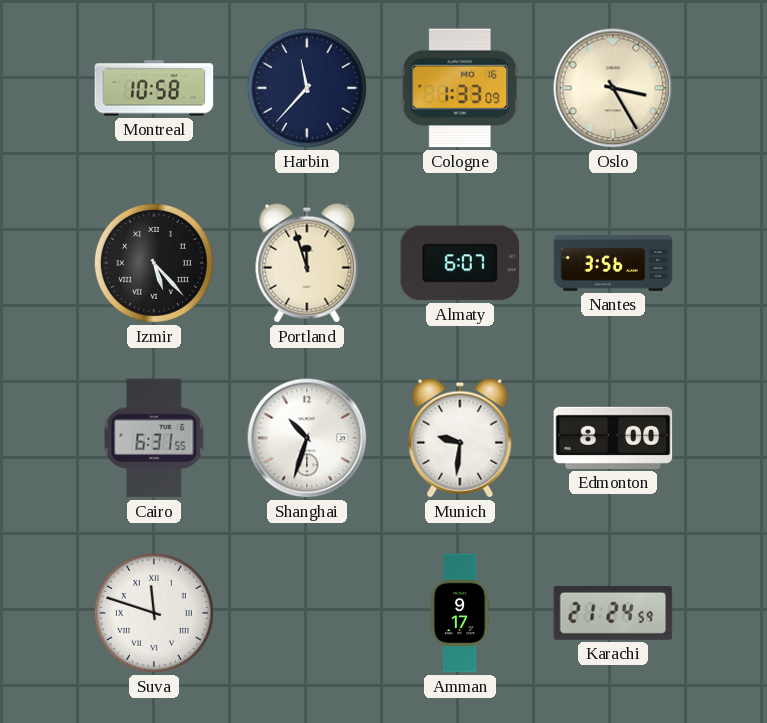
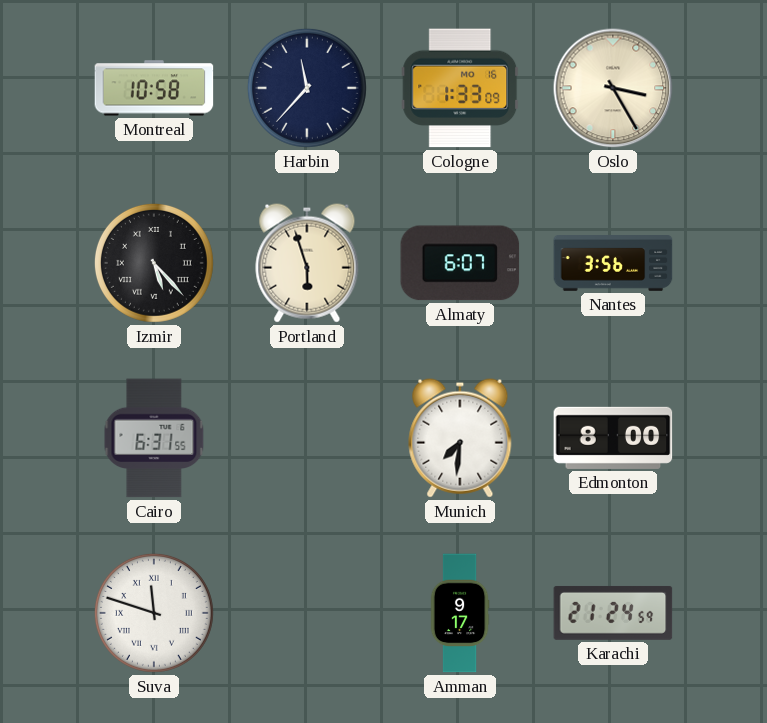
Portland: 11:57 -> 5:57 (307, 263)
Shanghai: 10:33 -> none (307, 438)
Munich: 9:31 -> 7:31 (460, 438)
